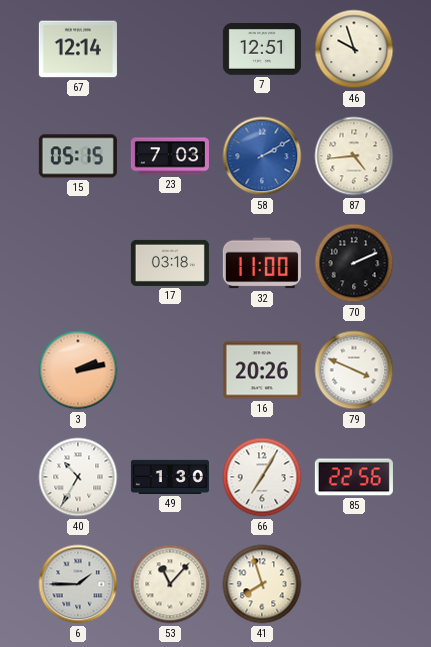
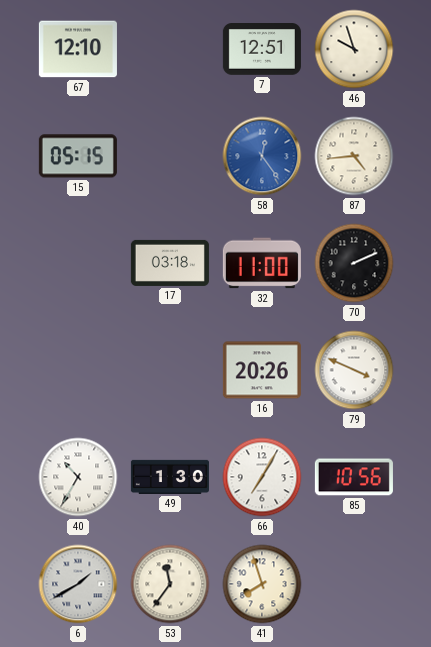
67: 12:14 -> 12:10 (78, 49)
23: 7:03 -> none (170, 156)
58: 2:10 -> 12:24 (262, 156)
3: 2:13 -> none (78, 370)
85: 22:56 -> 10:56 (354, 477)
6: 1:45 -> 1:40 (78, 584)
53: 11:07 -> 11:36 (170, 584)
